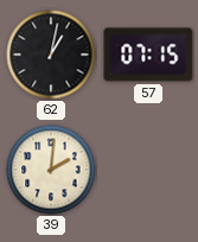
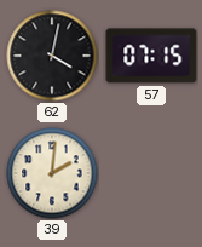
62: 1:02 -> 4:02 (52, 56)
